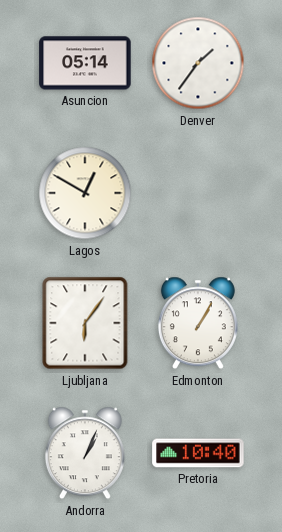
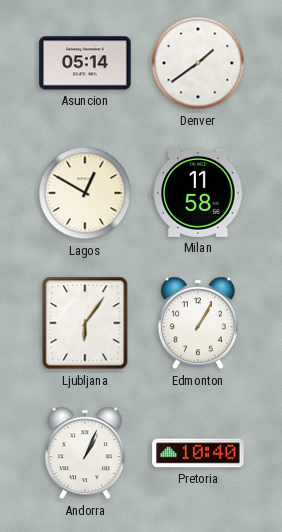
Denver: 1:36 -> 1:39 (198, 63)
Milan: none -> 11:58 (198, 193)
